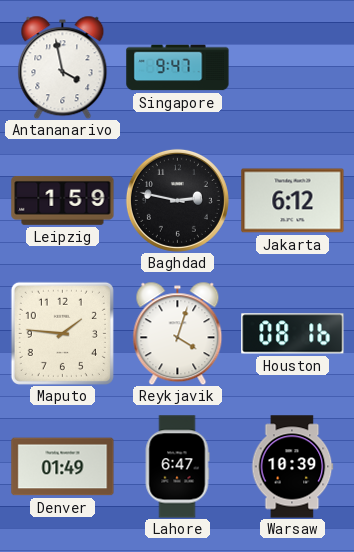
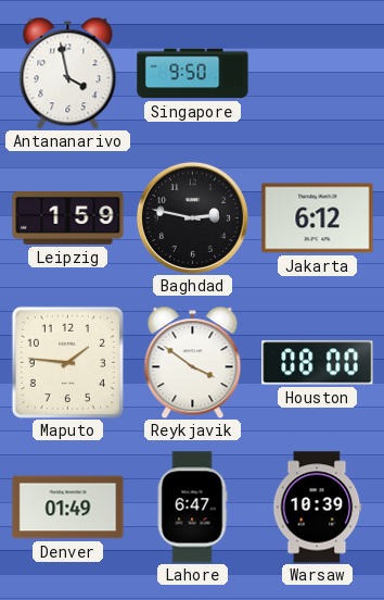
Singapore: 9:47 -> 9:50 (193, 74)
Reykjavik: 4:03 -> 3:51 (193, 362)
Houston: 08:16 -> 08:00 (318, 363)
